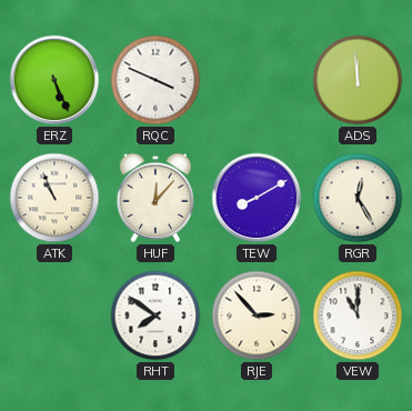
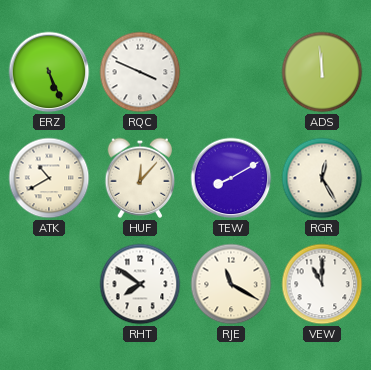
ATK: 10:56 -> 10:40 (49, 178)
RJE: 2:53 -> 11:20 (231, 284)
